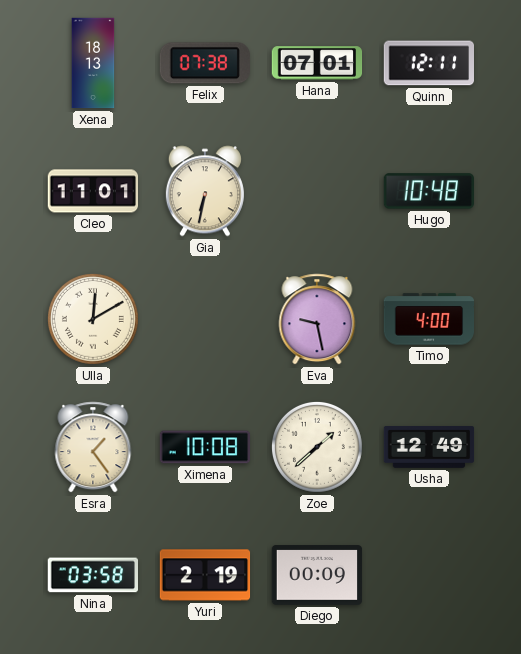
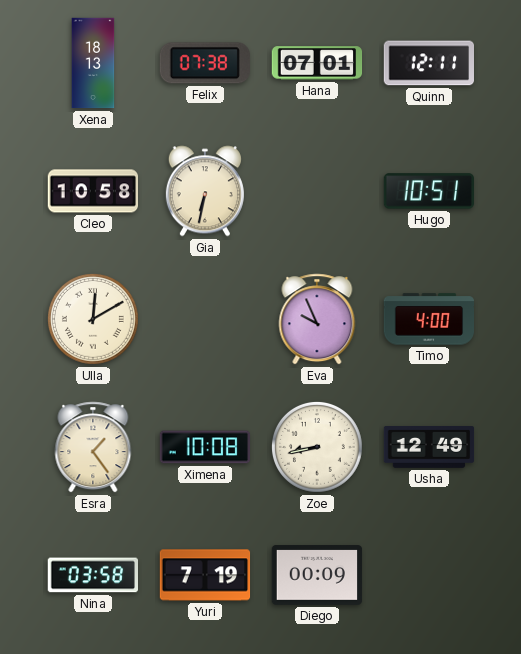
Cleo: 11:01 -> 10:58 (92, 191)
Hugo: 10:48 -> 10:51 (428, 191)
Eva: 9:28 -> 9:56 (317, 319)
Zoe: 1:38 -> 8:43 (317, 447)
Yuri: 2:19 -> 7:19 (205, 575)
